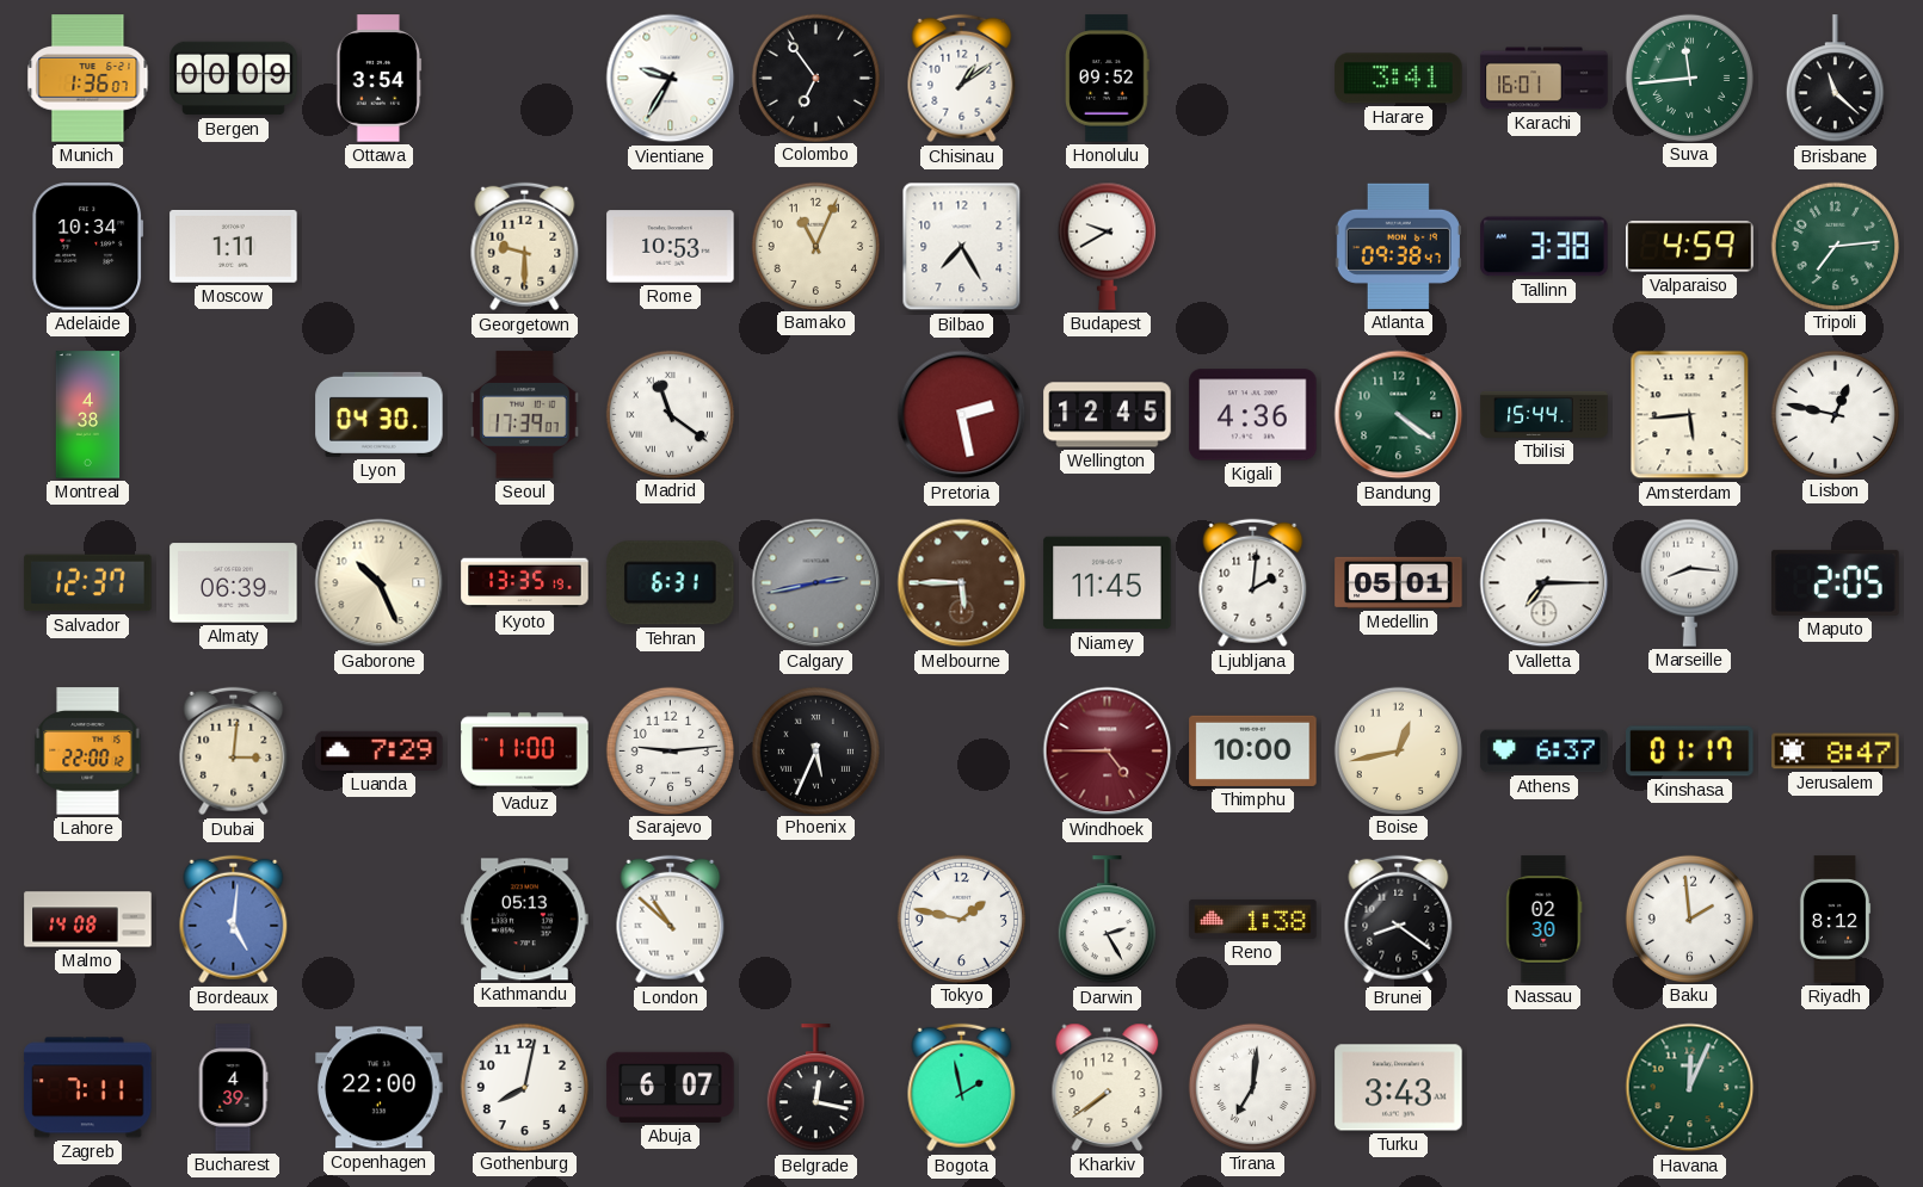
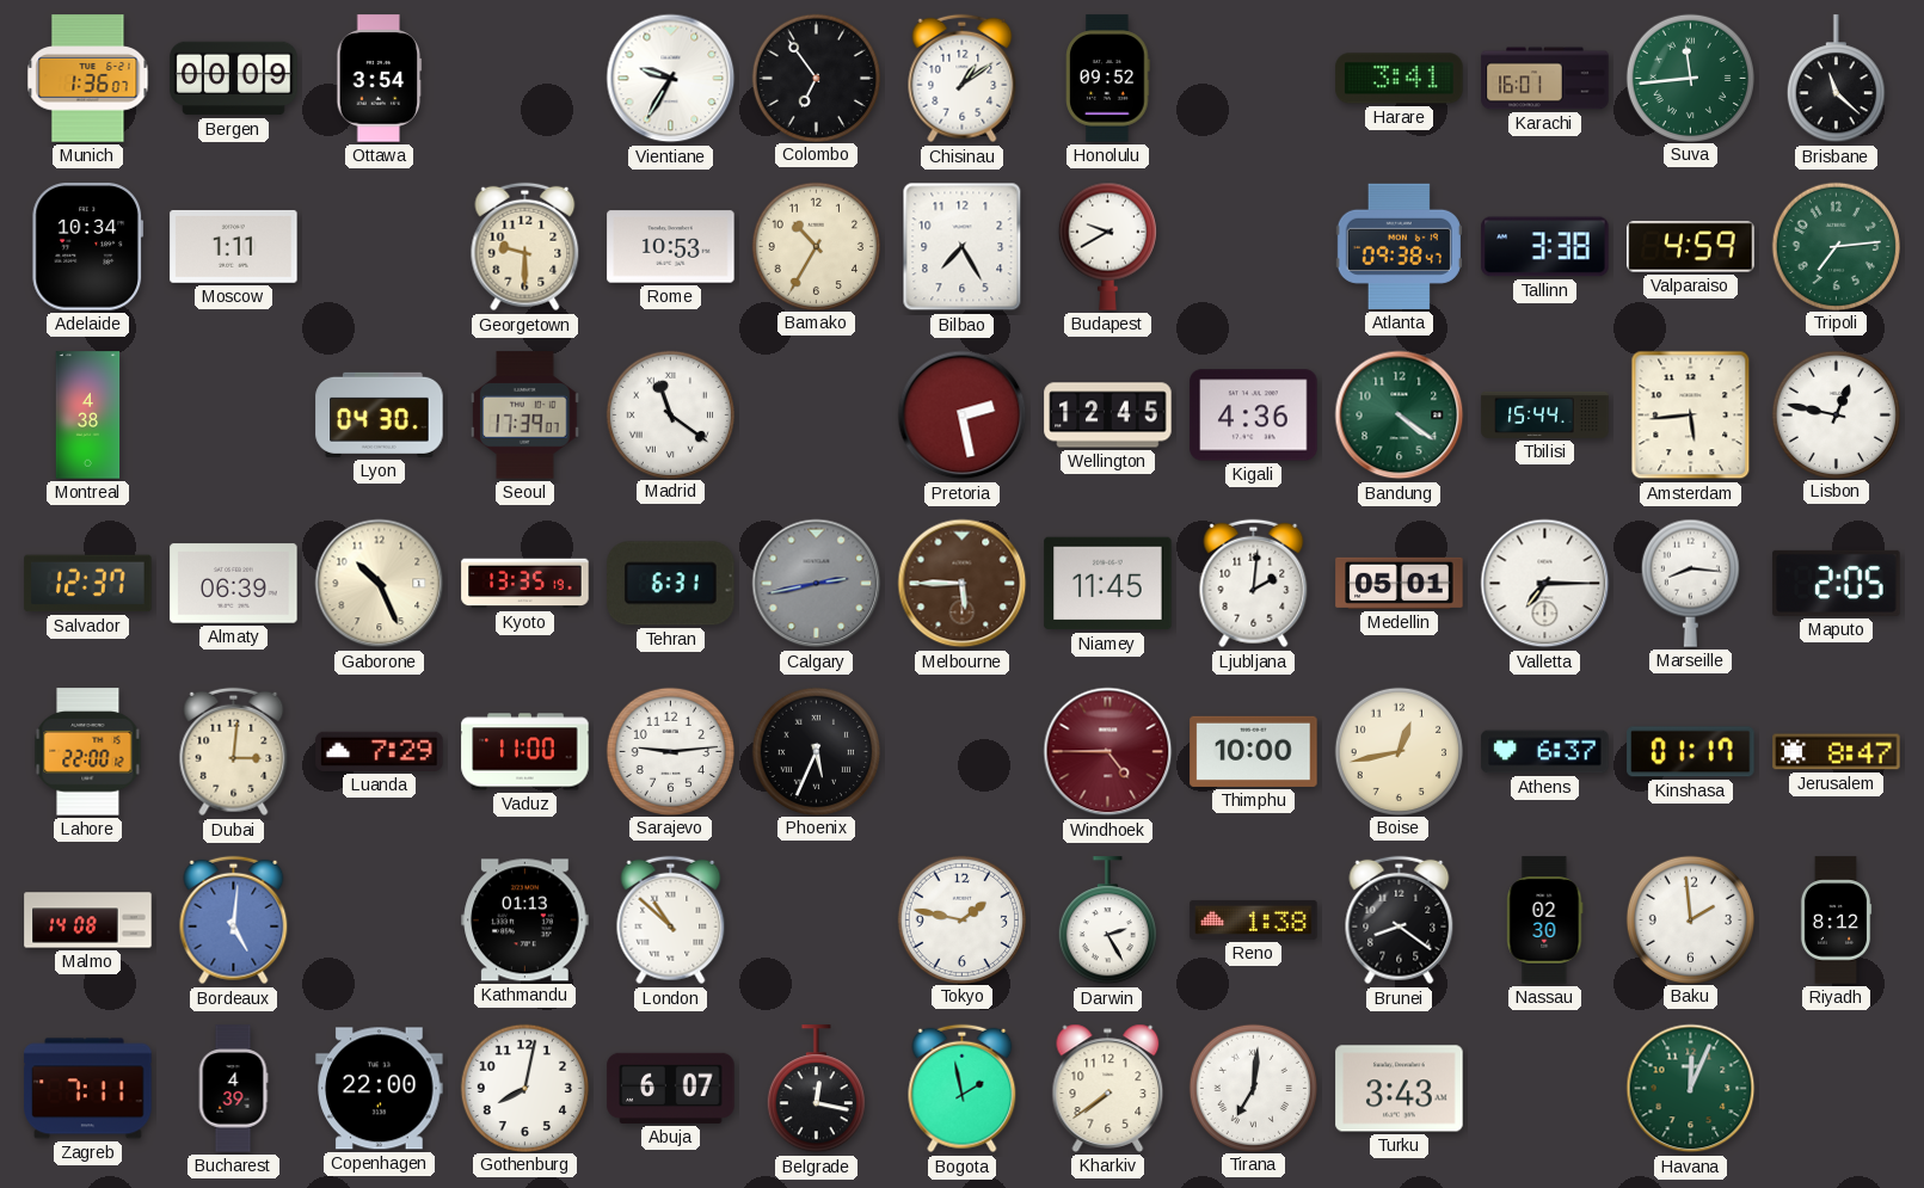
Bamako: 11:04 -> 10:35 (816, 246)
Kathmandu: 05:13 -> 01:13 (525, 921)
